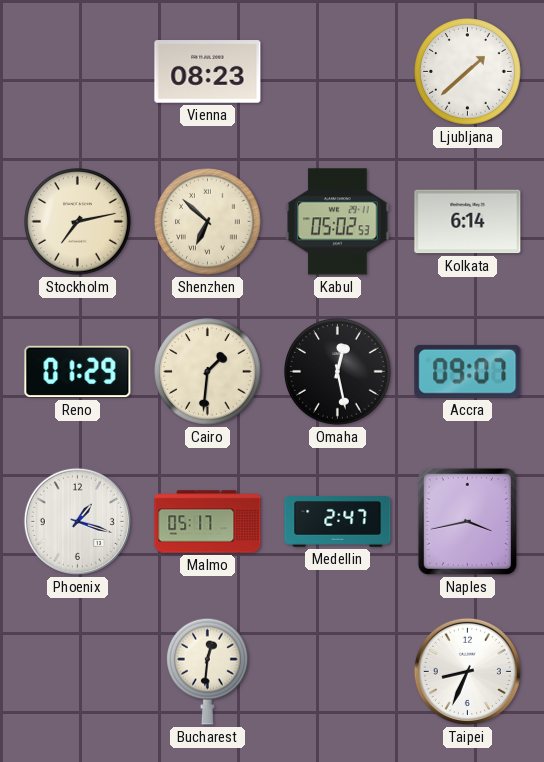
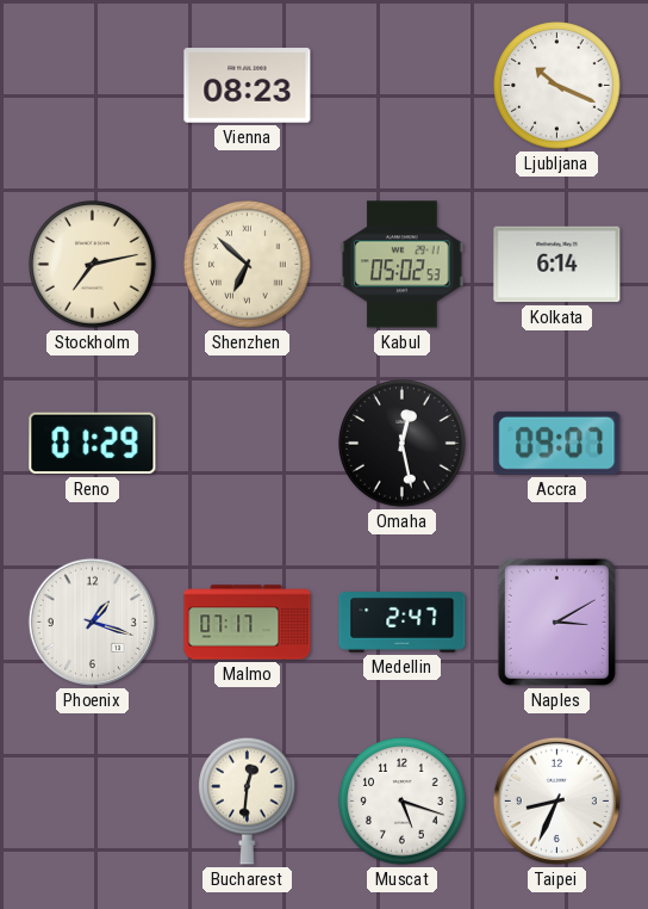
Ljubljana: 1:38 -> 10:19 (557, 86)
Cairo: 1:31 -> none (208, 372)
Malmo: 05:17 -> 07:17 (248, 623)
Naples: 3:43 -> 3:10 (556, 622)
Muscat: none -> 5:18 (403, 802)
